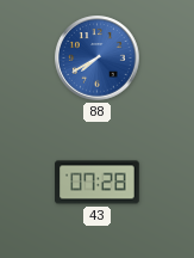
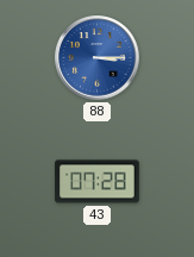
88: 7:40 -> 3:15 (98, 58)
